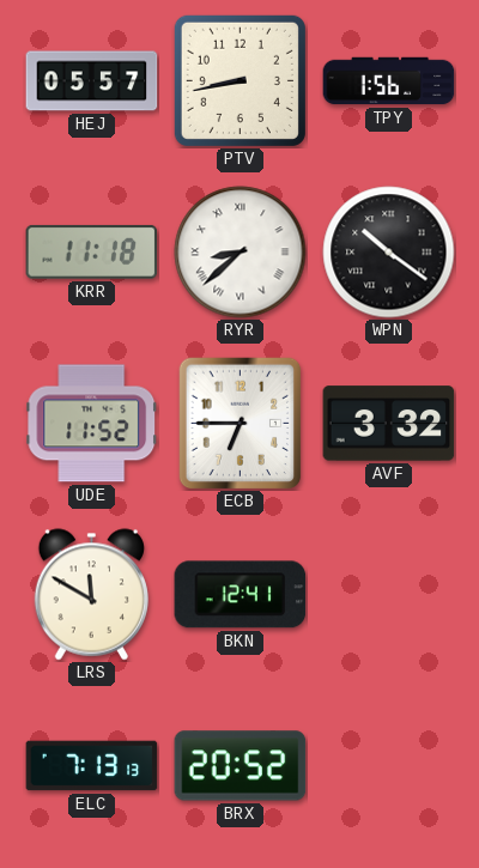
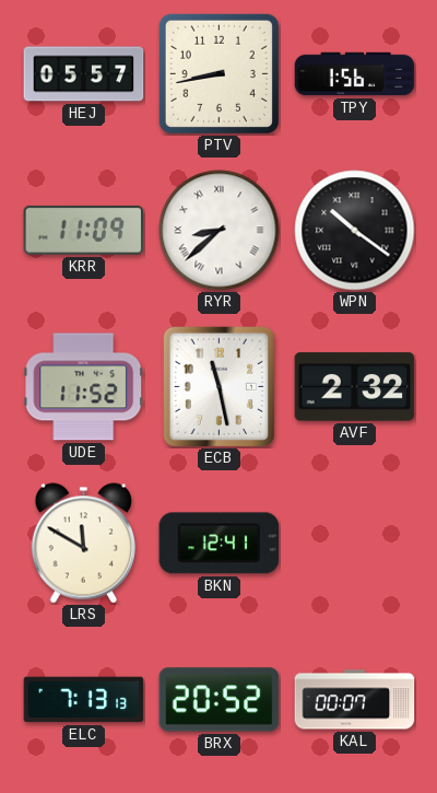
KRR: 11:18 -> 11:09 (84, 230)
ECB: 6:45 -> 11:28 (220, 386)
AVF: 3:32 -> 2:32 (355, 387)
KAL: none -> 00:07 (355, 700)
